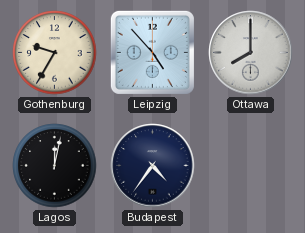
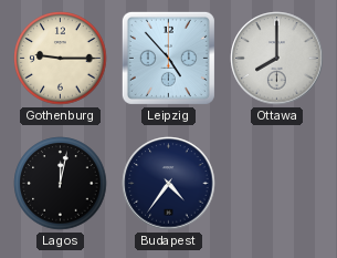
Gothenburg: 9:35 -> 9:15 (61, 59)
